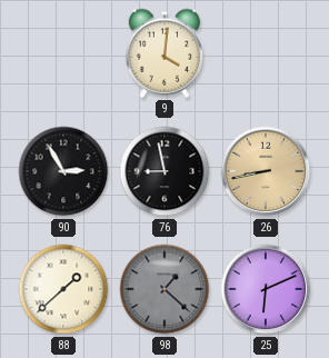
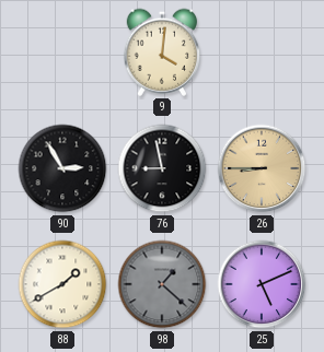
26: 8:43 -> 8:45 (262, 168)
88: 1:38 -> 1:40 (62, 284)
25: 6:11 -> 5:11 (262, 284)
